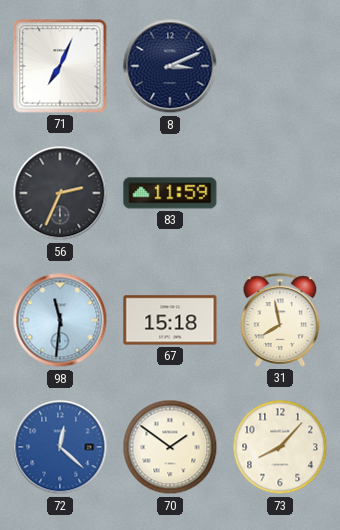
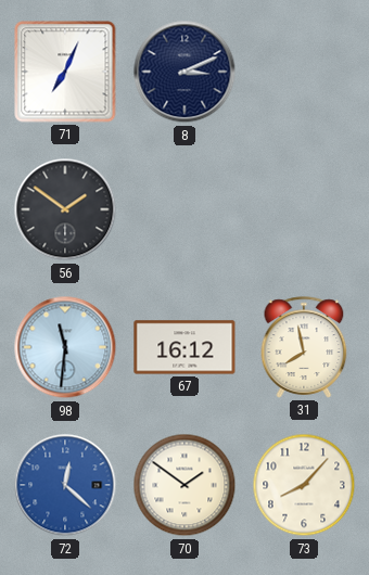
56: 2:34 -> 1:51 (65, 209)
83: 11:59 -> none (170, 193)
67: 15:18 -> 16:12 (184, 347)
